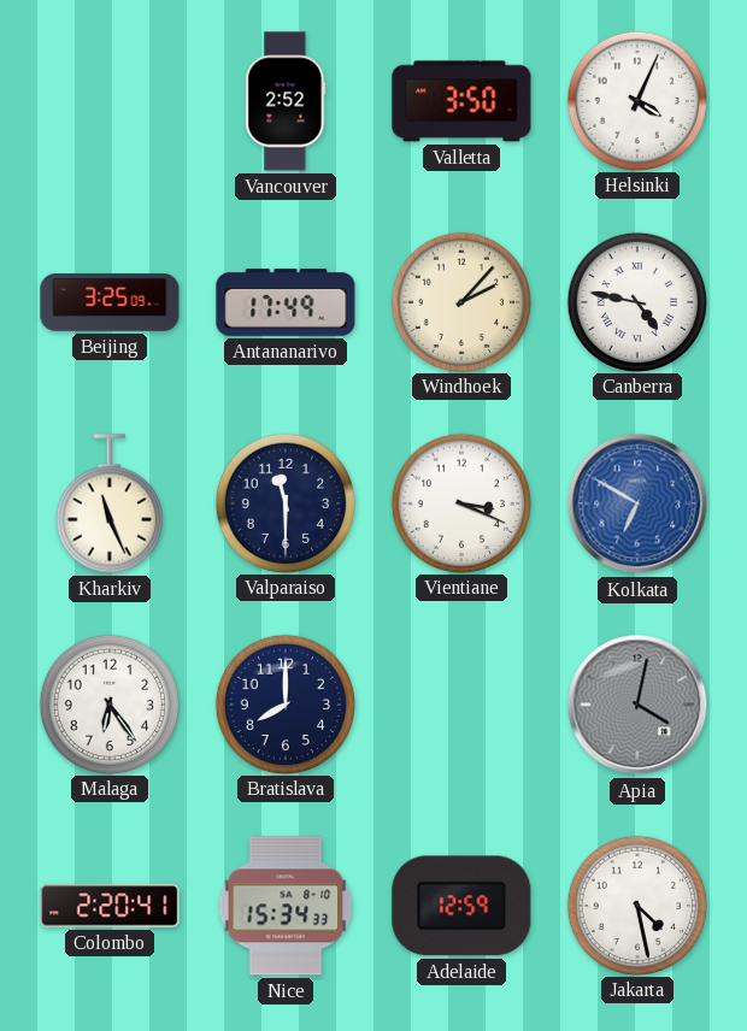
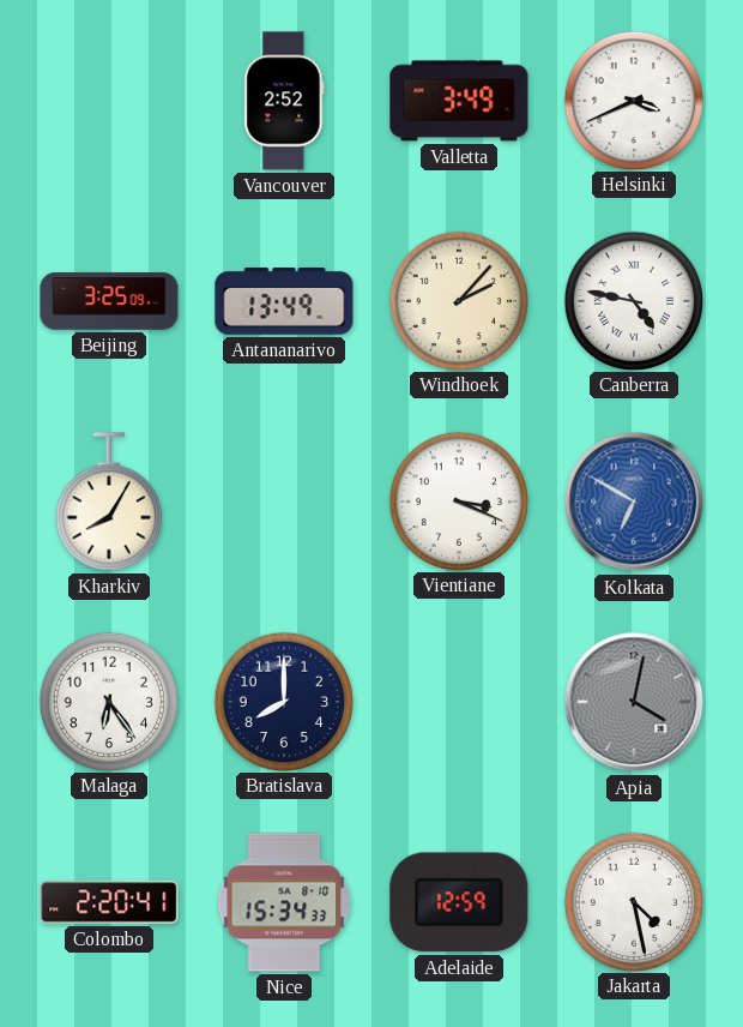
Valletta: 3:50 -> 3:49 (459, 101)
Helsinki: 4:04 -> 3:41 (633, 100)
Antananarivo: 17:49 -> 13:49 (284, 302)
Kharkiv: 11:26 -> 8:05 (109, 502)
Valparaiso: 11:30 -> none (284, 502)
